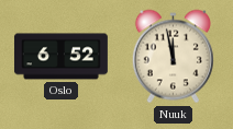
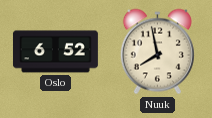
Nuuk: 11:58 -> 7:58 (157, 52)
